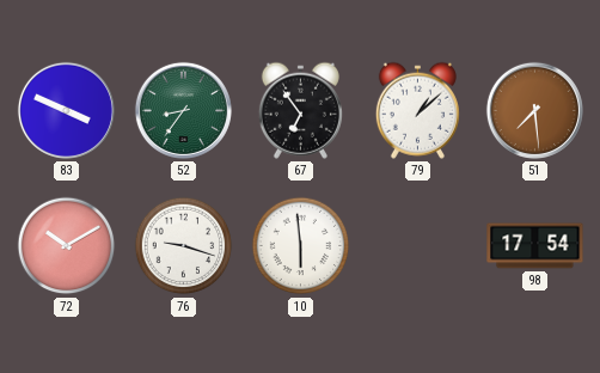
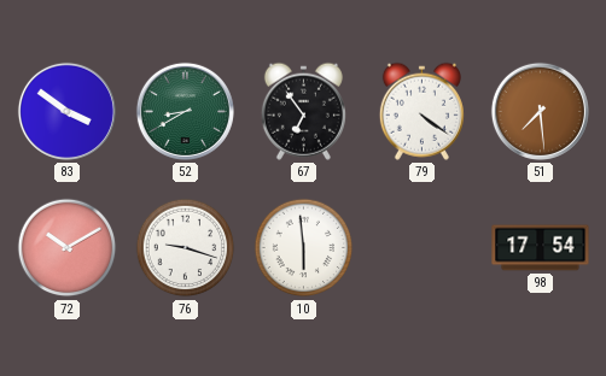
83: 3:49 -> 3:51 (66, 111)
52: 8:36 -> 8:40 (185, 111)
79: 1:08 -> 4:21 (421, 111)
